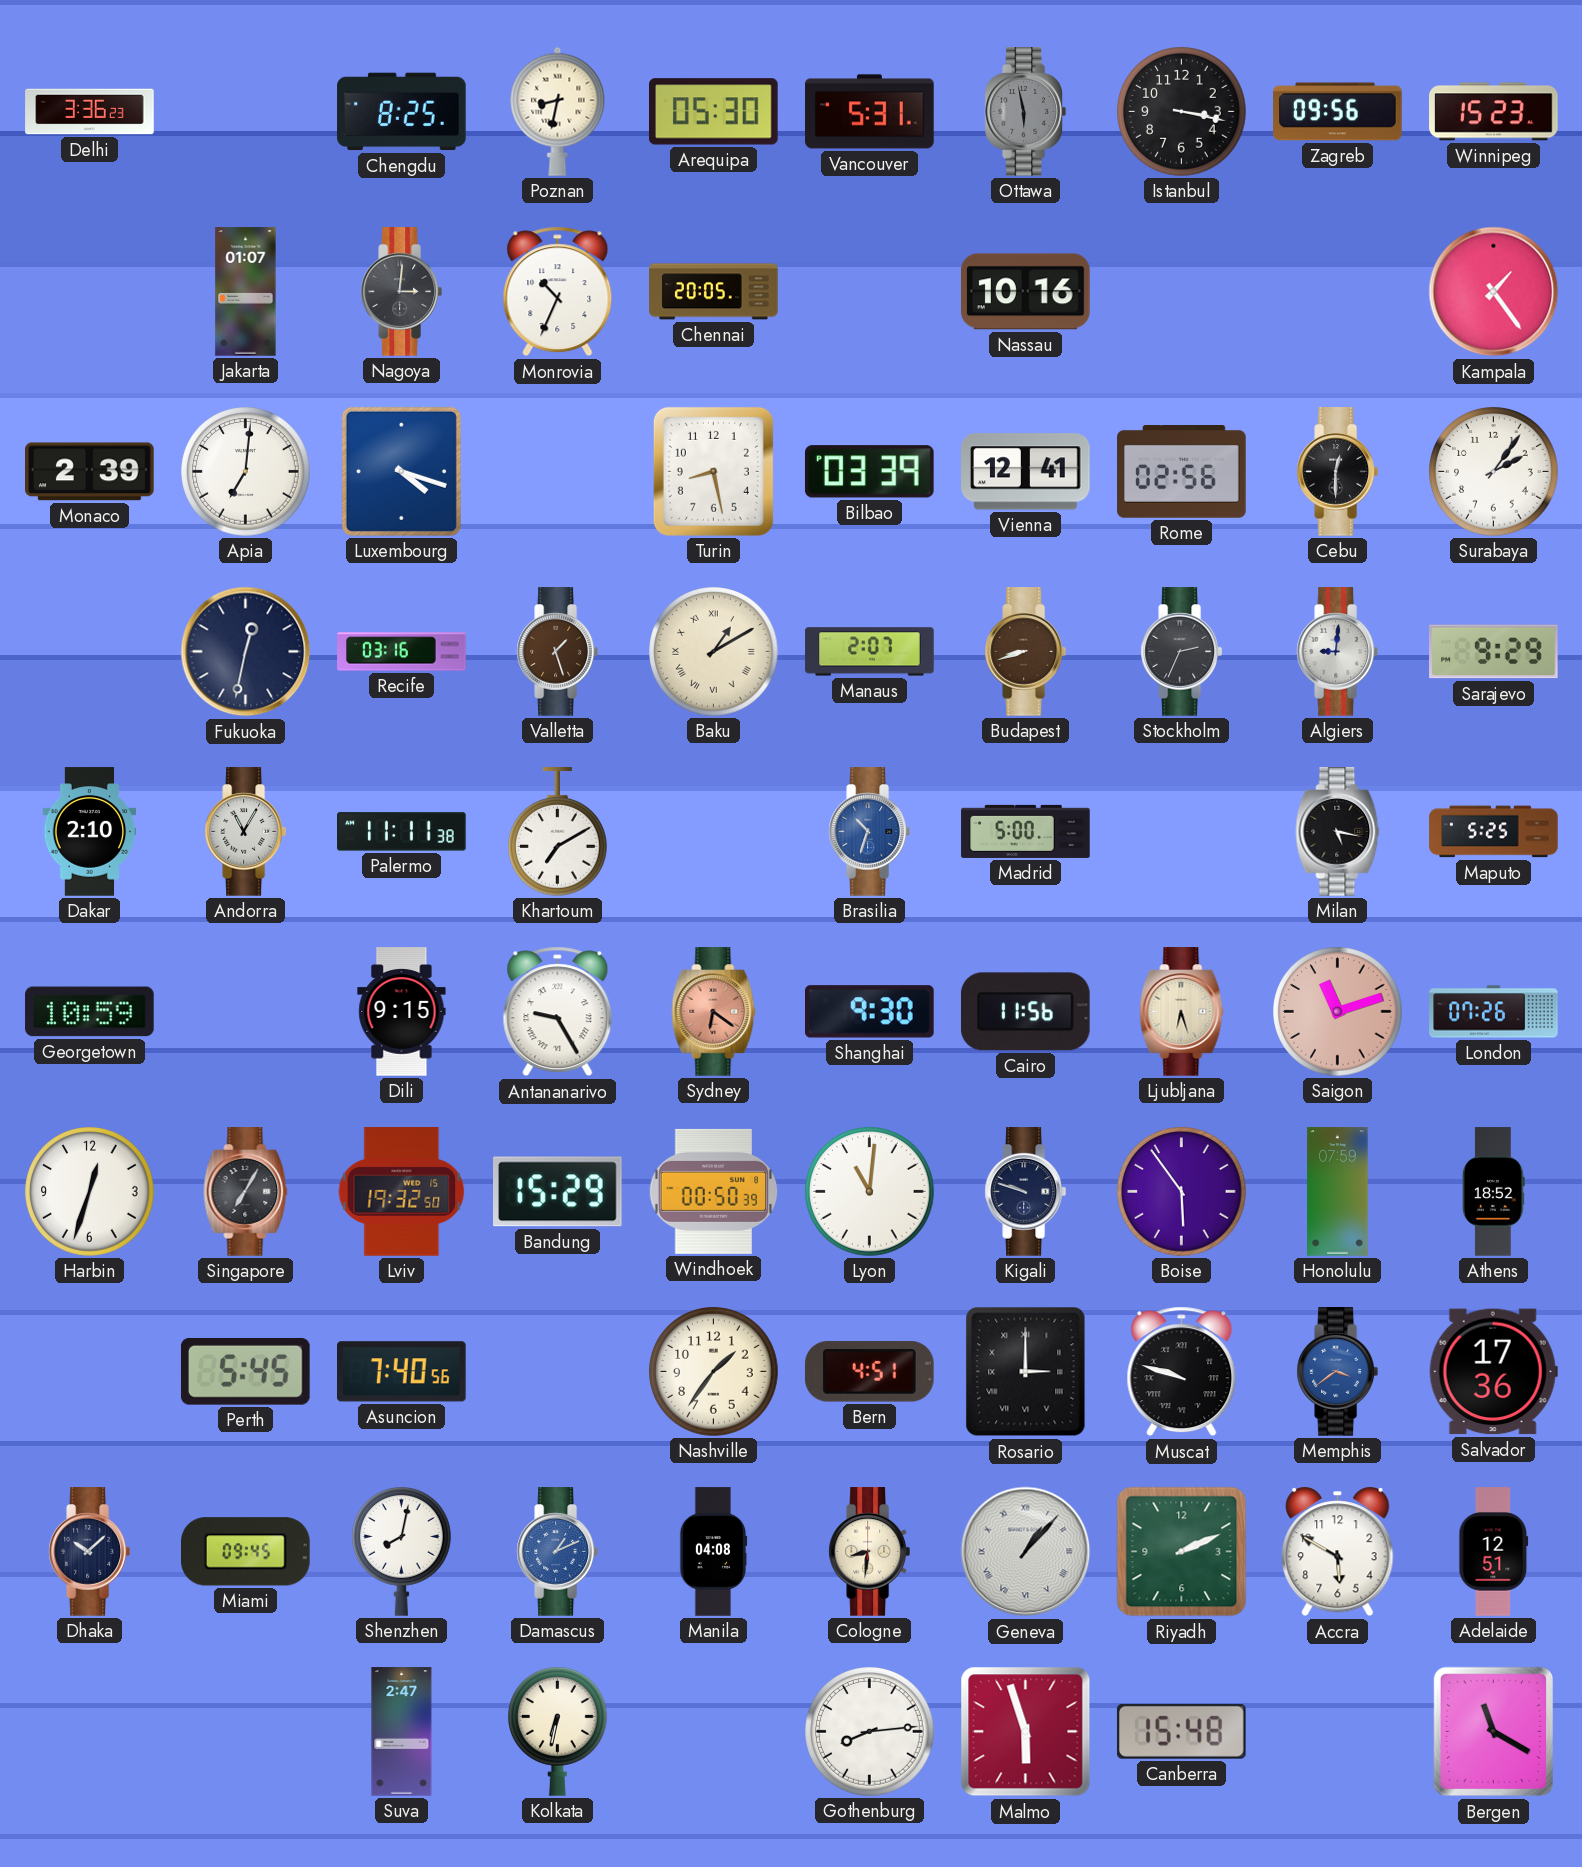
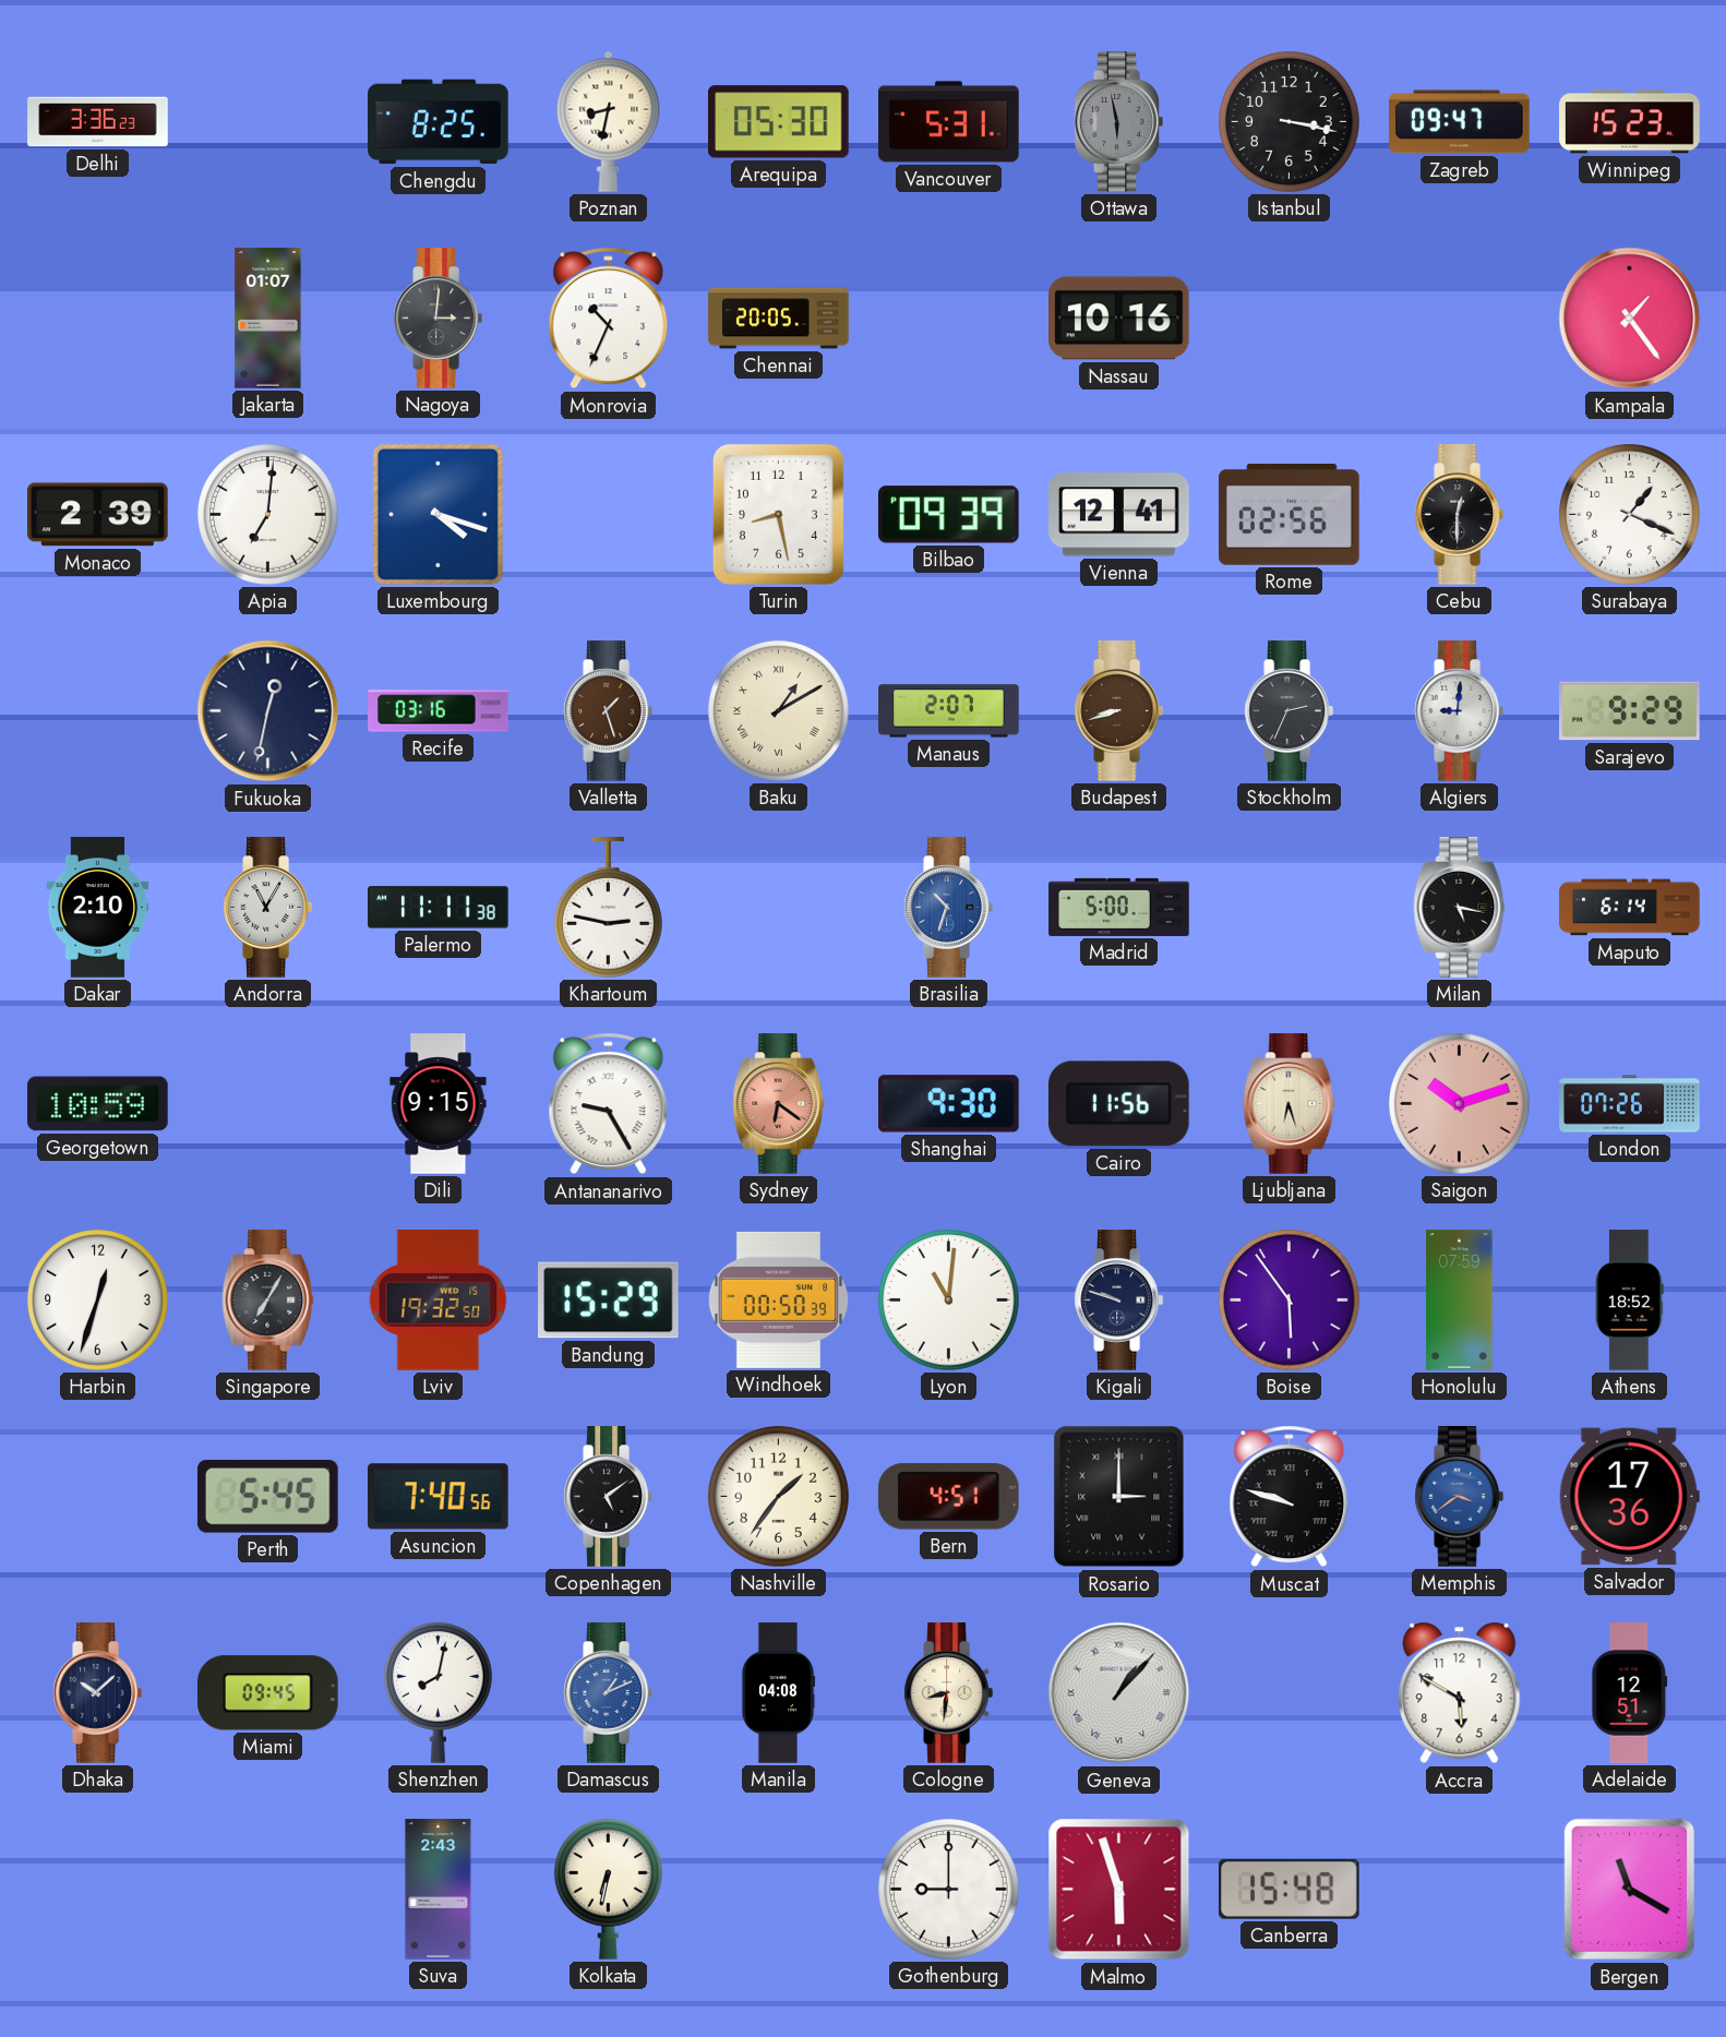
Zagreb: 09:56 -> 09:47 (1460, 122)
Bilbao: 03:39 -> 09:39 (948, 515)
Surabaya: 2:06 -> 1:19 (1630, 515)
Khartoum: 7:10 -> 2:47 (609, 908)
Maputo: 5:25 -> 6:14 (1630, 908)
Saigon: 11:12 -> 10:12 (1460, 1104)
Copenhagen: none -> 5:09 (608, 1497)
Riyadh: 2:11 -> none (1182, 1552)
Suva: 2:47 -> 2:43 (439, 1890)
Gothenburg: 8:14 -> 9:00 (949, 1890)
